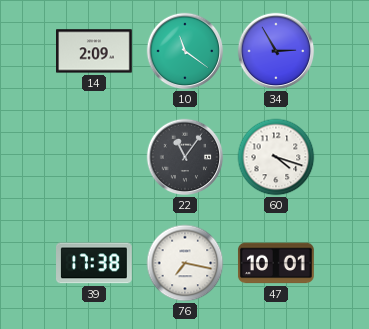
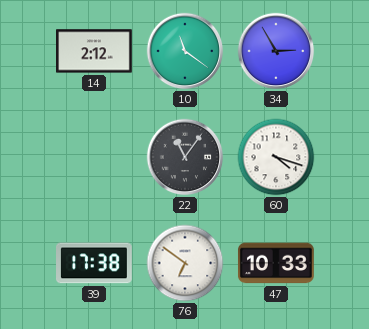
14: 2:09 -> 2:12 (95, 51)
76: 7:17 -> 6:51 (185, 263)
47: 10:01 -> 10:33 (276, 263)
